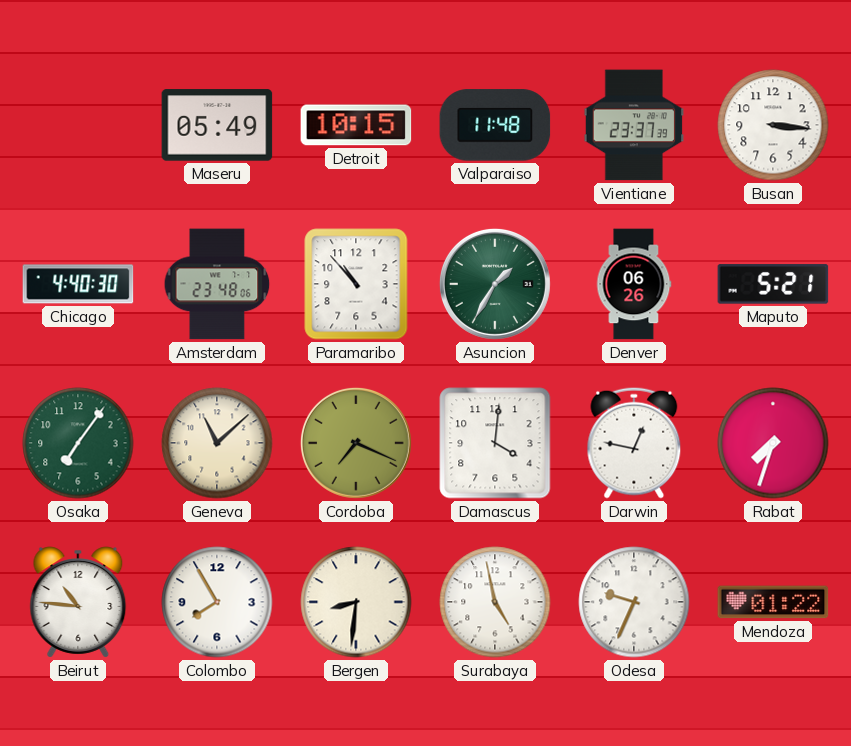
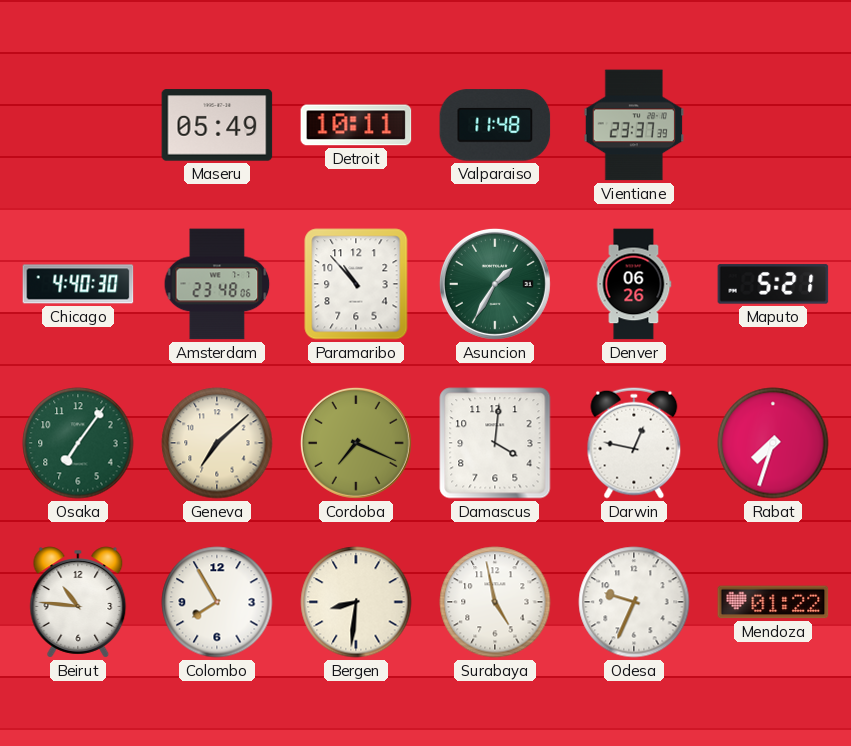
Detroit: 10:15 -> 10:11 (356, 125)
Busan: 3:16 -> none (773, 125)
Geneva: 11:08 -> 7:08 (217, 443)
